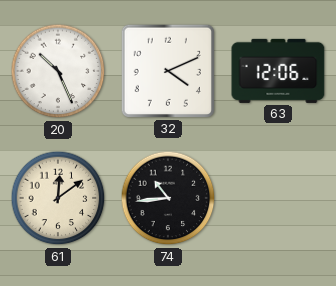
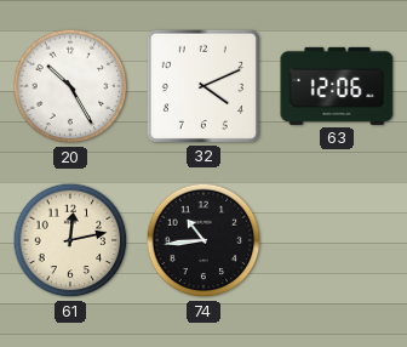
20: 10:26 -> 10:25 (70, 86)
61: 12:09 -> 12:13 (70, 240)
